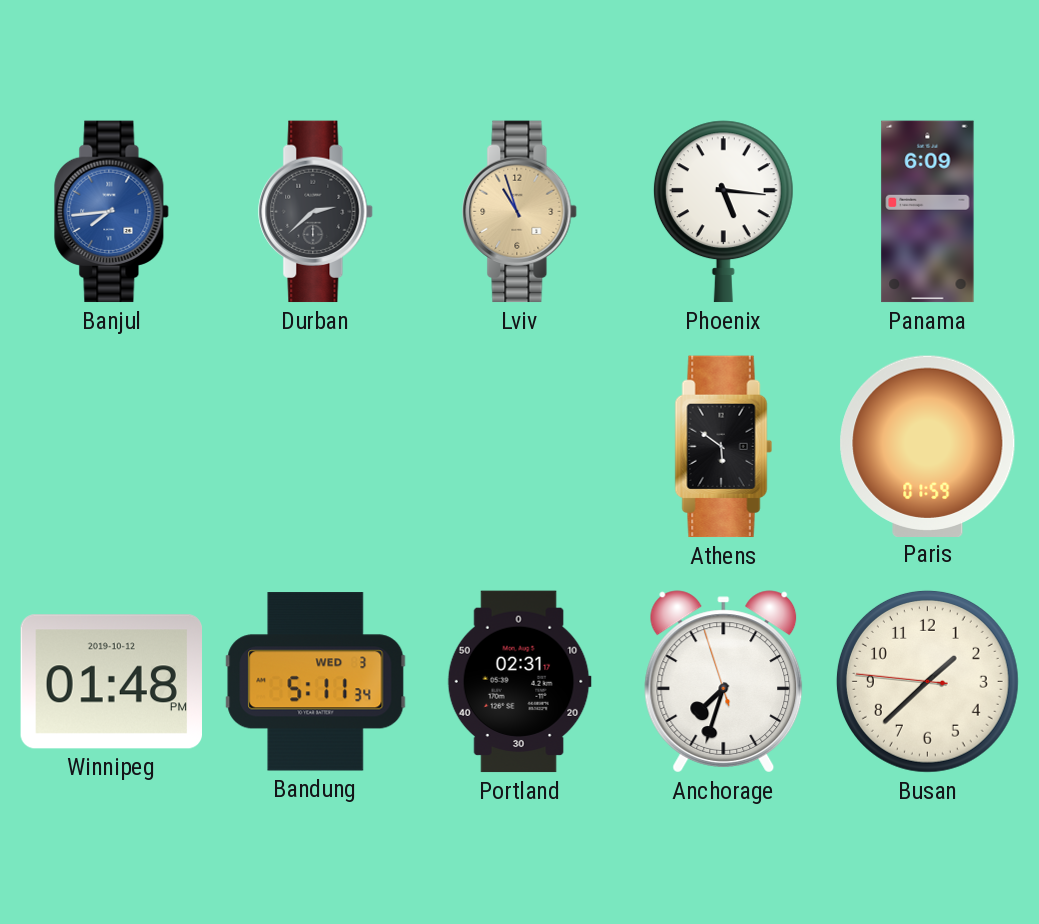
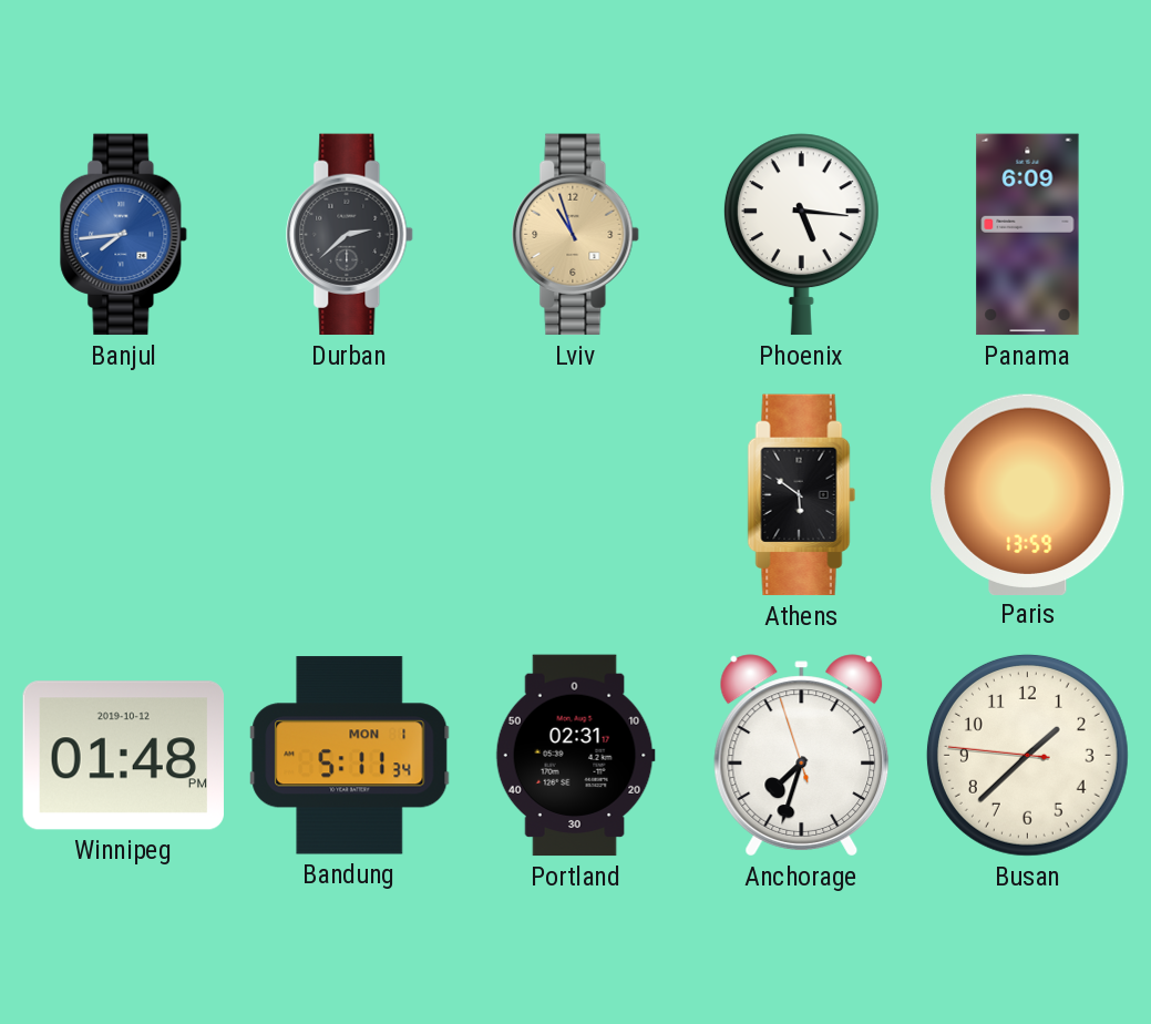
Paris: 01:59 -> 13:59 (1028, 494)
Bandung date: WED 3 -> MON 1 (350, 756)
